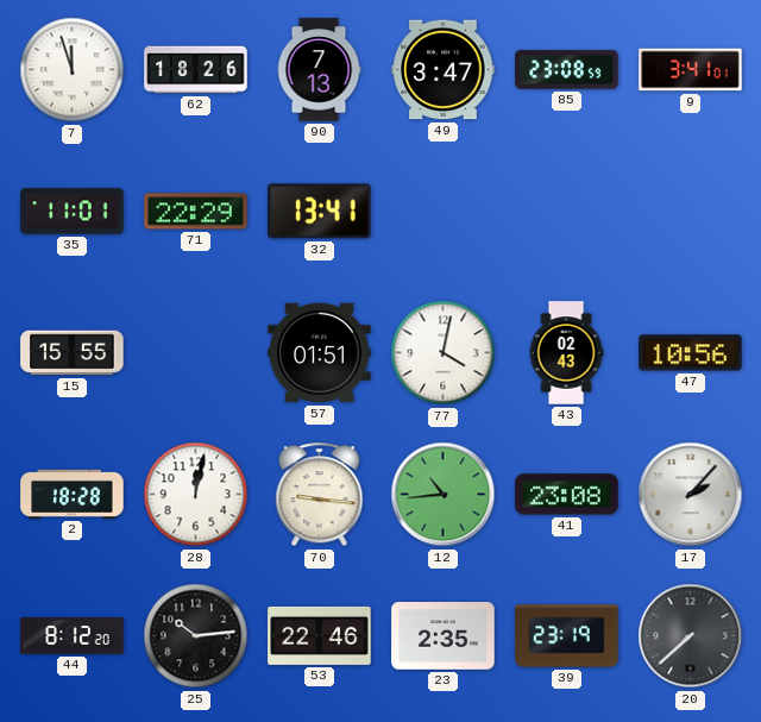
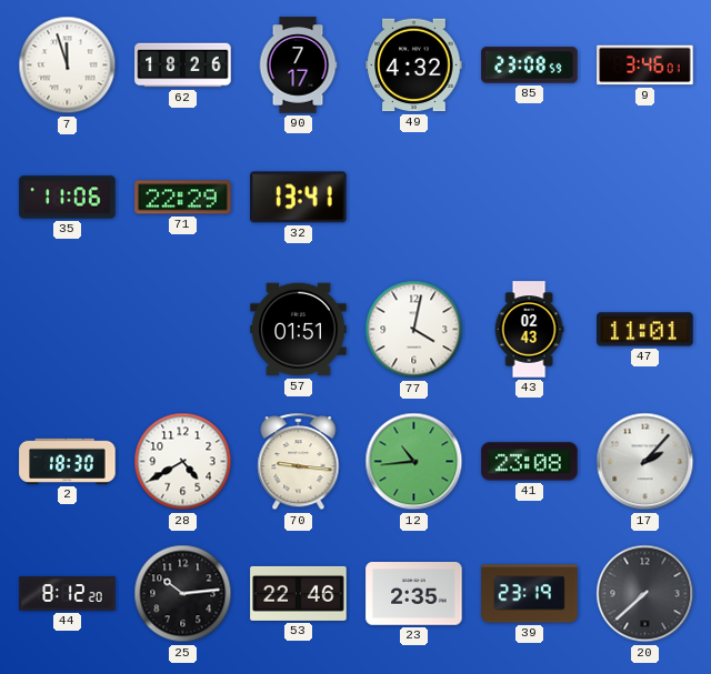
90: 7:13 -> 7:17 (298, 66)
49: 3:47 -> 4:32 (414, 66)
9: 3:41 -> 3:46 (645, 66)
35: 11:01 -> 11:06 (68, 198)
15: 15:55 -> none (73, 353)
47: 10:56 -> 11:01 (645, 330)
2: 18:28 -> 18:30 (68, 461)
28: 12:02 -> 4:40 (183, 462)
